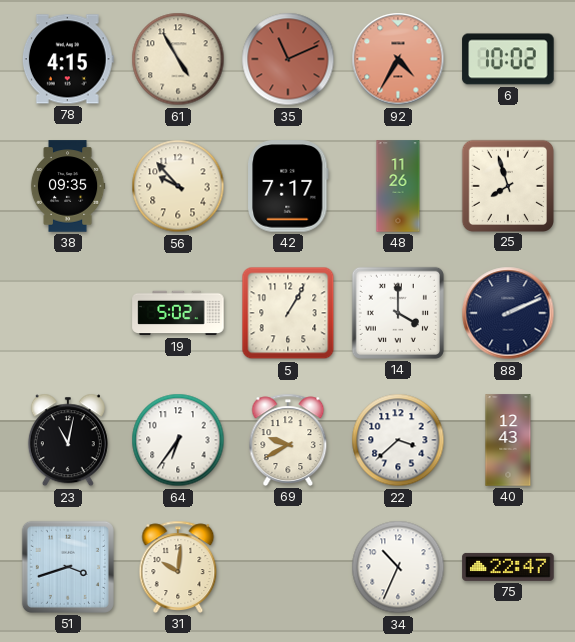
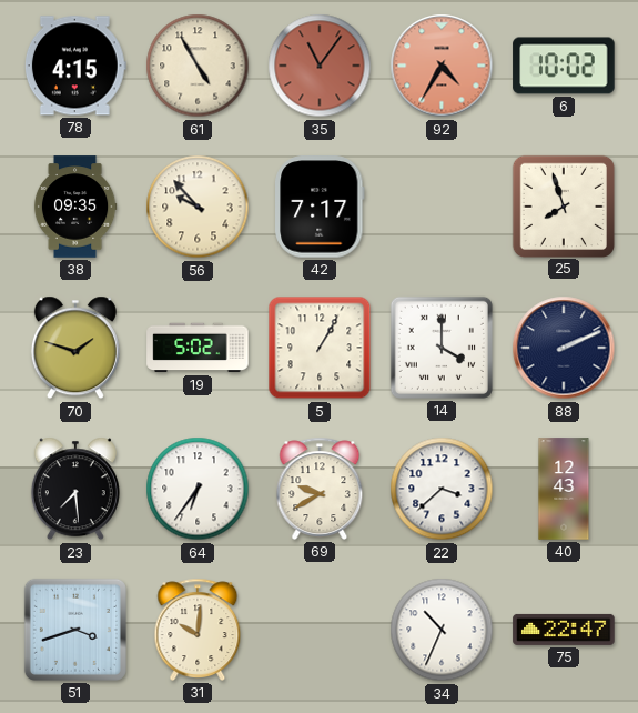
35: 11:11 -> 11:06 (320, 66)
48: 11:26 -> none (398, 186)
70: none -> 1:48 (75, 348)
23: 11:02 -> 7:29 (75, 489)
